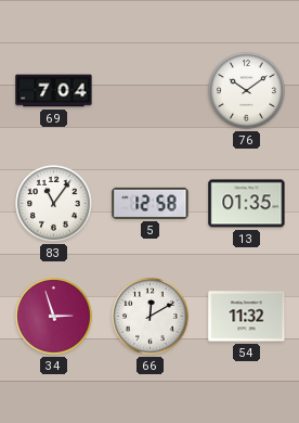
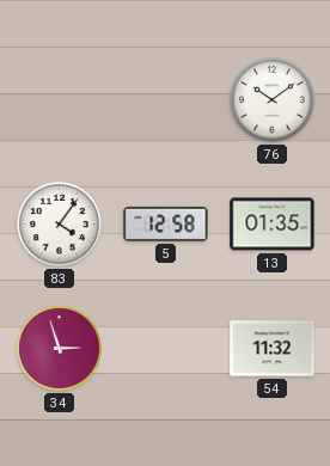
69: 7:04 -> none (54, 91)
83: 11:06 -> 4:06 (60, 225)
66: 12:10 -> none (151, 317)
